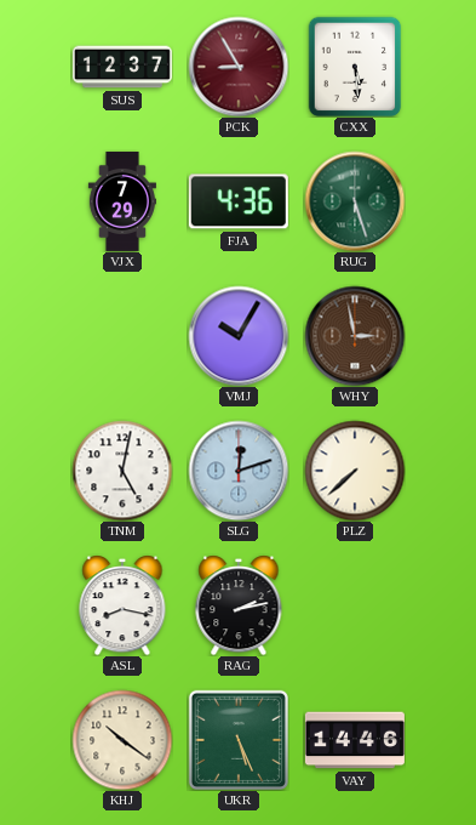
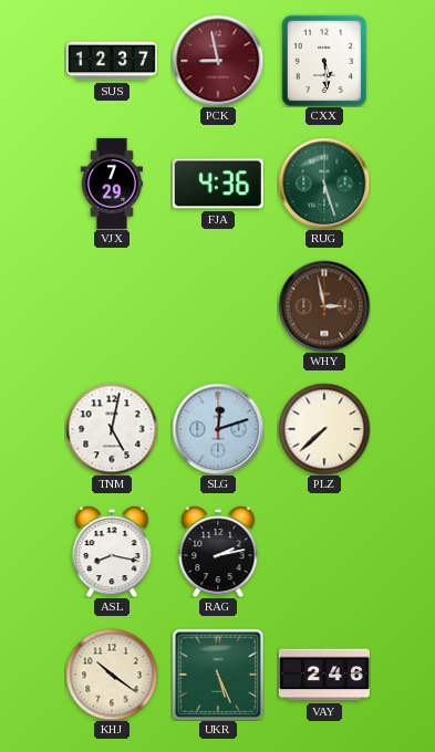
PCK: 8:55 -> 8:58 (218, 61)
VMJ: 10:05 -> none (239, 336)
VAY: 14:46 -> 2:46 (324, 675)
